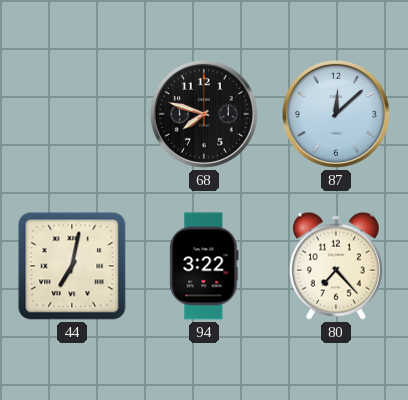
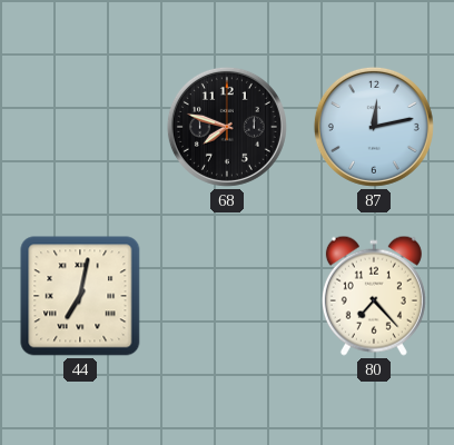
87: 12:08 -> 12:13 (374, 127)
94: 3:22 -> none (204, 266)
